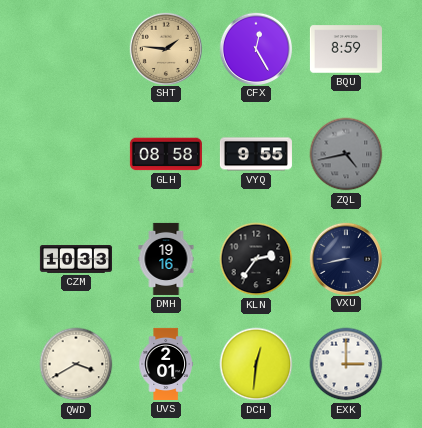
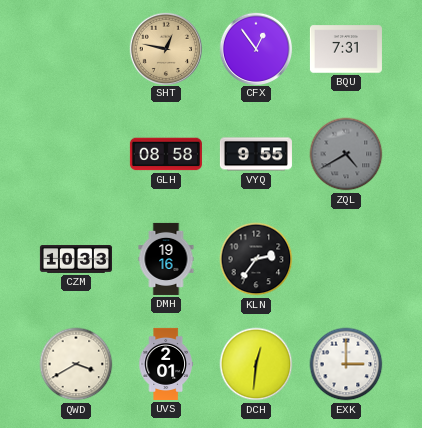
SHT: 1:46 -> 12:47 (165, 48)
CFX: 12:25 -> 12:54 (255, 48)
BQU: 8:59 -> 7:31 (346, 49)
ZQL: 4:43 -> 4:40 (346, 154)
VXU: 8:43 -> none (345, 258)
